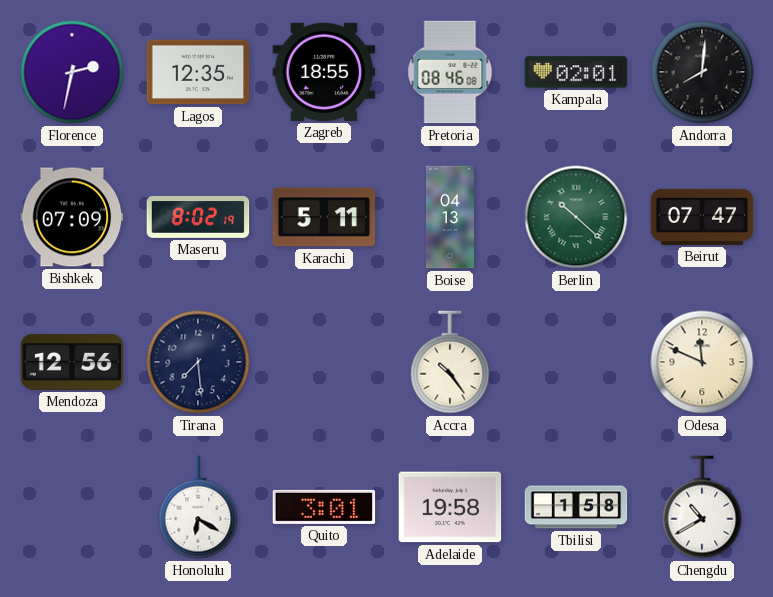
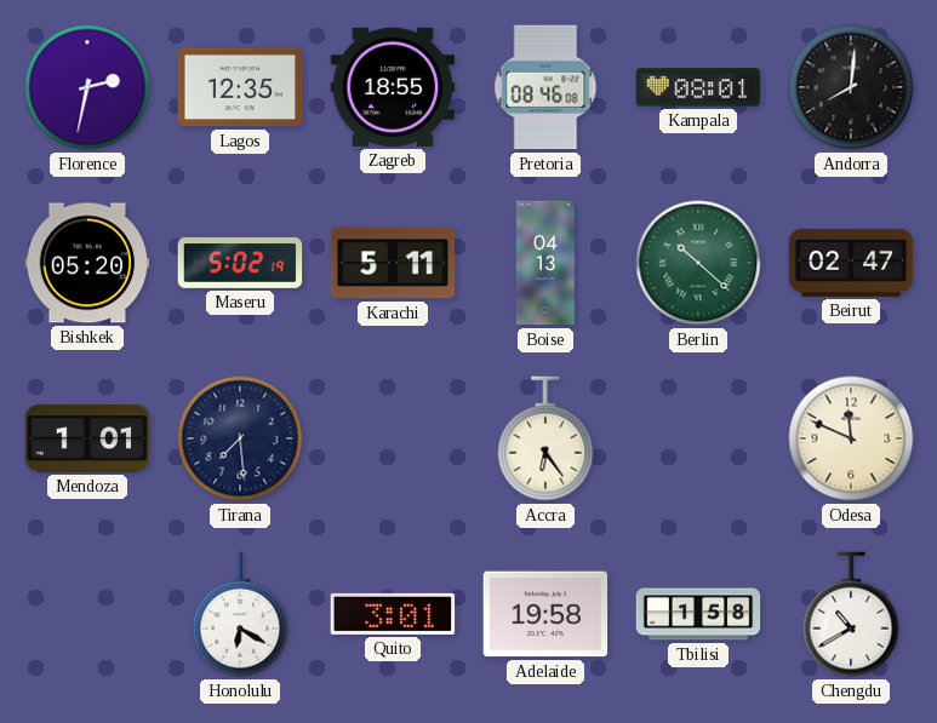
Kampala: 02:01 -> 08:01 (698, 87)
Bishkek: 07:09 -> 05:20 (87, 263)
Maseru: 8:02 -> 5:02 (240, 263)
Beirut: 07:47 -> 02:47 (851, 263)
Mendoza: 12:56 -> 1:01 (87, 438)
Accra: 10:24 -> 6:24 (545, 438)
